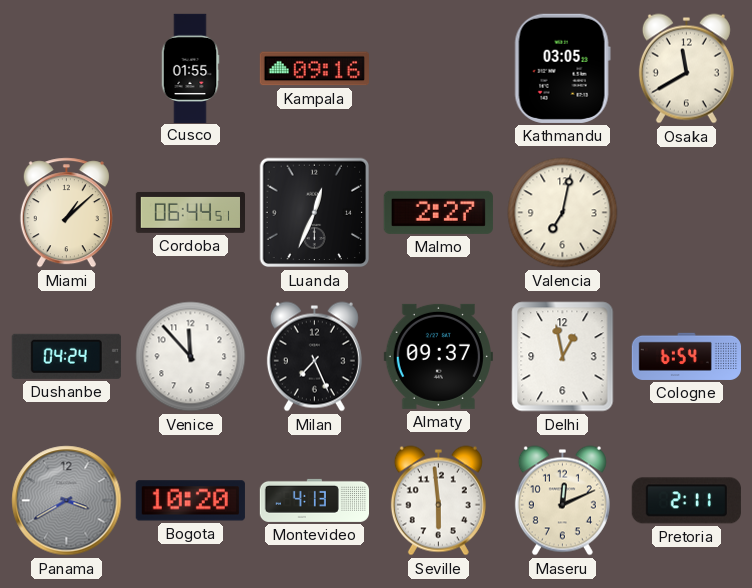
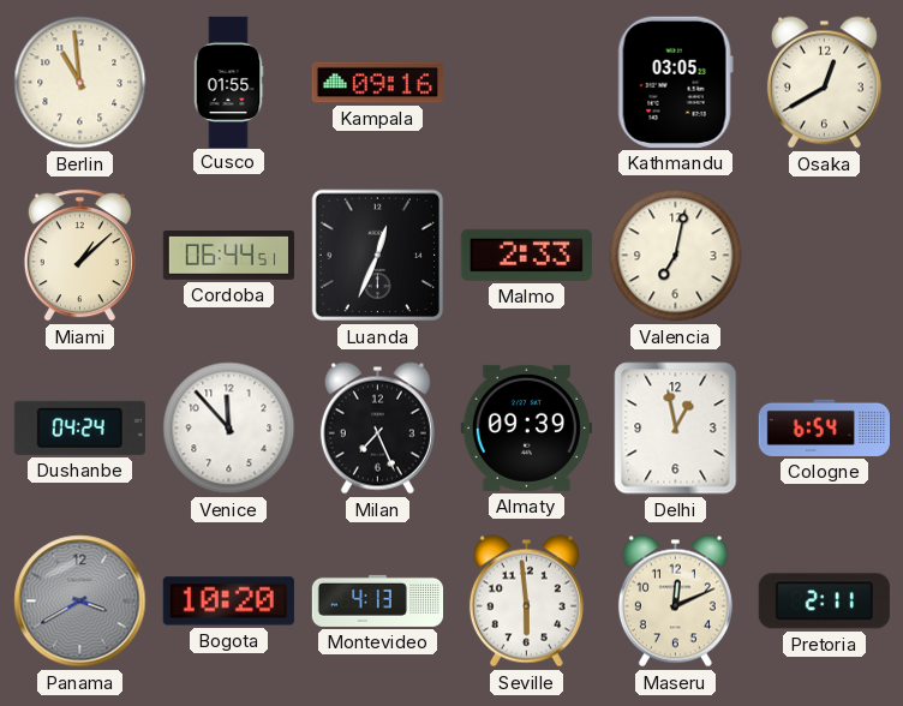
Berlin: none -> 10:59 (80, 83)
Osaka: 11:40 -> 12:40 (824, 83)
Malmo: 2:27 -> 2:33 (526, 255)
Almaty: 09:37 -> 09:39 (526, 427)
